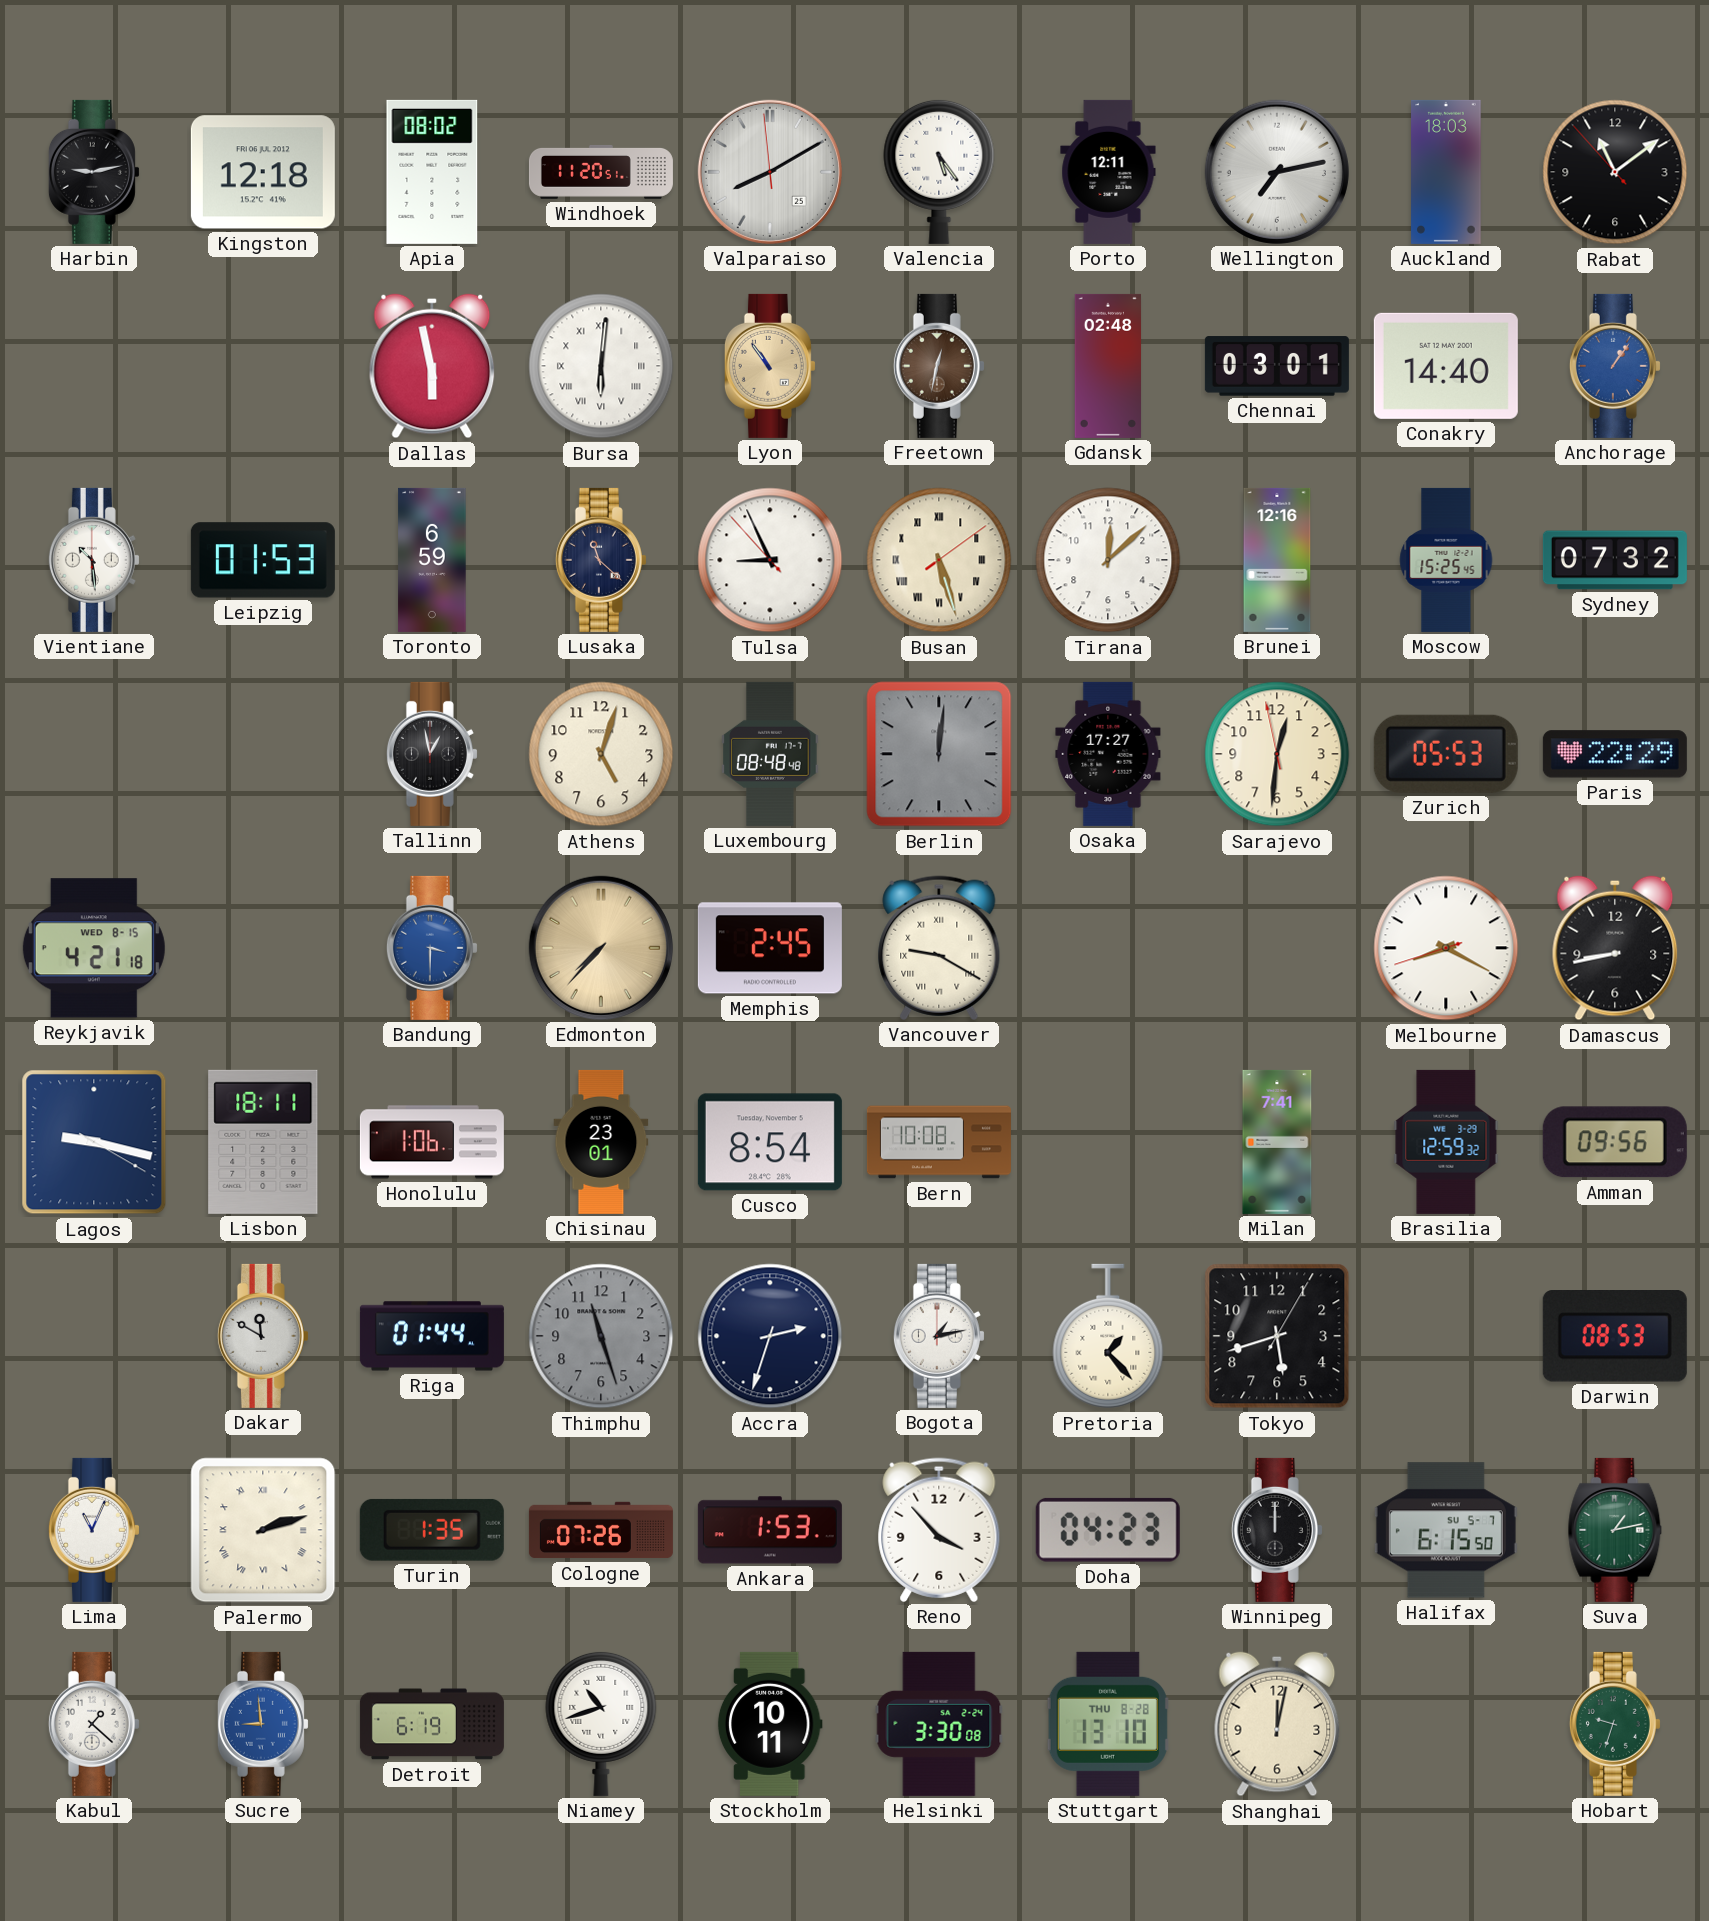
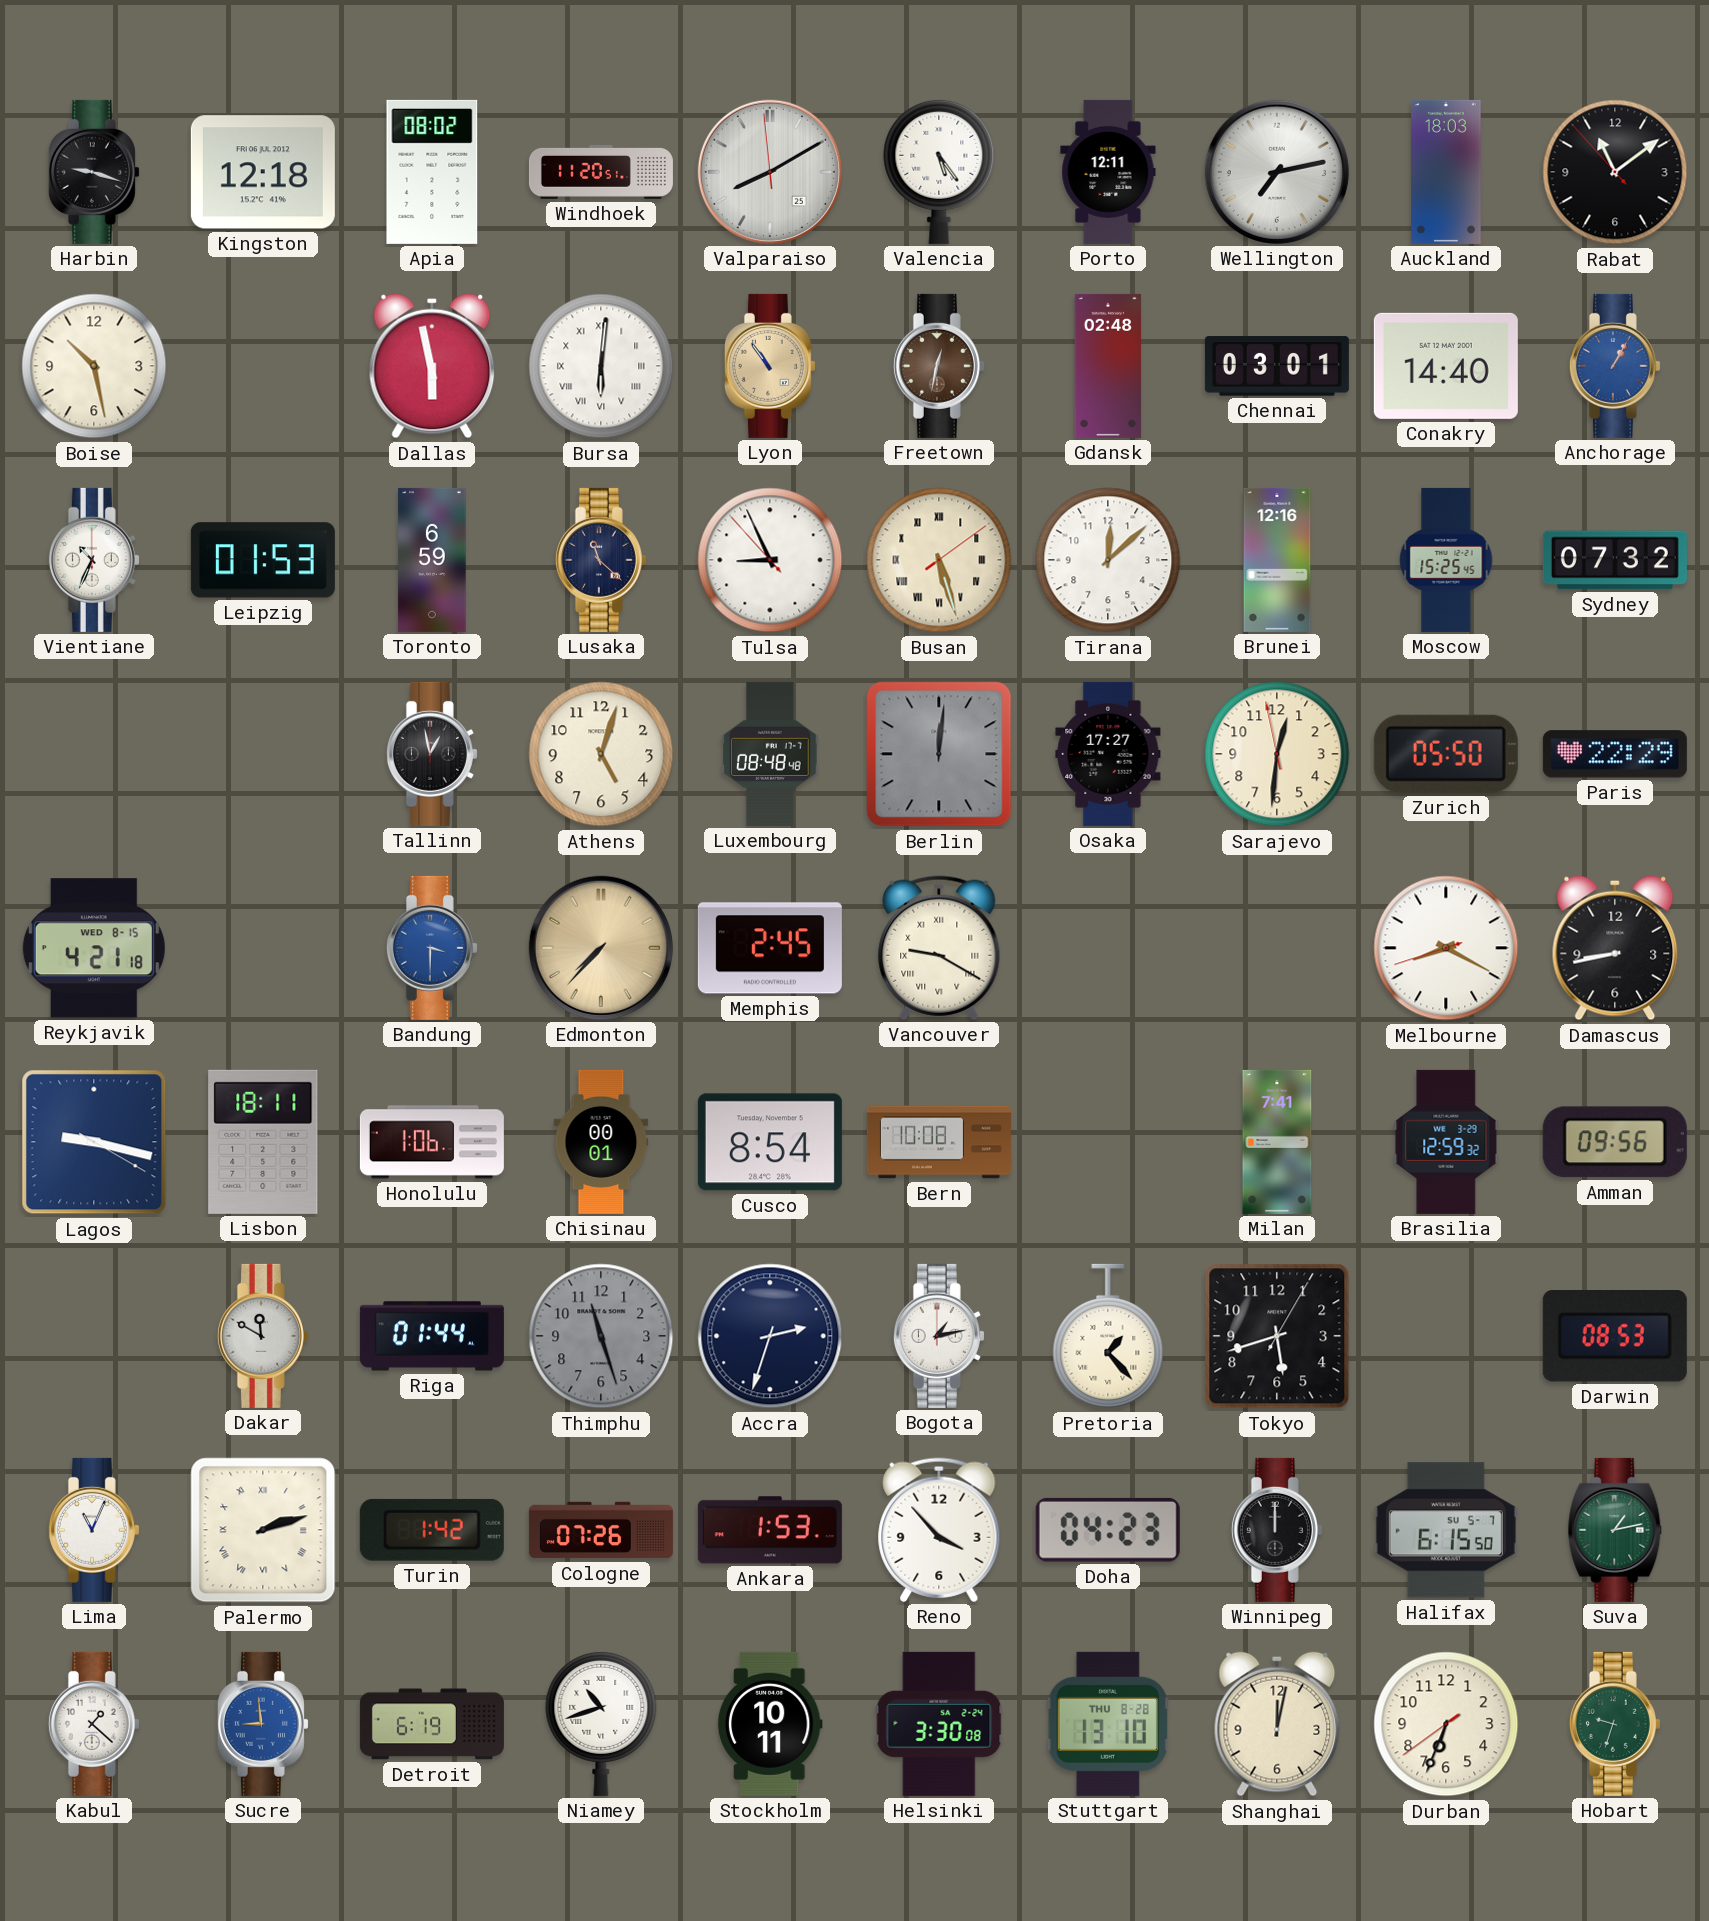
Harbin: 9:13 -> 9:18 (94, 172)
Boise: none -> 10:28 (94, 366)
Anchorage: 1:06 -> 1:05 (1615, 366)
Vientiane: 10:29 -> 10:34 (94, 560)
Zurich: 05:53 -> 05:50 (1446, 754)
Chisinau: 23:01 -> 00:01 (601, 1142)
Turin: 1:35 -> 1:42 (432, 1530)
Durban: none -> 6:33 (1446, 1724)
